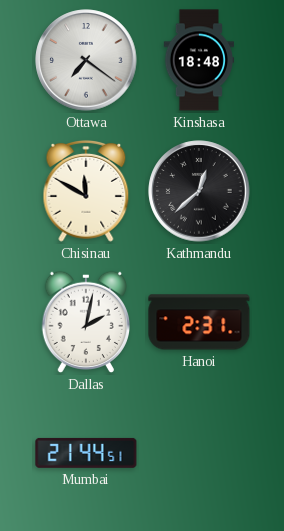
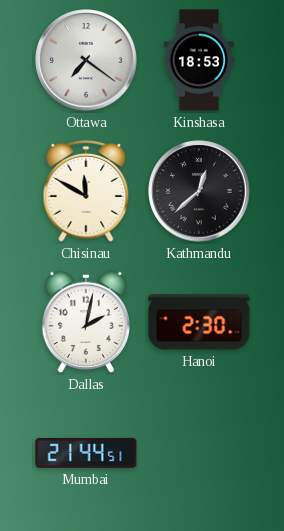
Kinshasa: 18:48 -> 18:53 (198, 60)
Hanoi: 2:31 -> 2:30 (199, 322)
